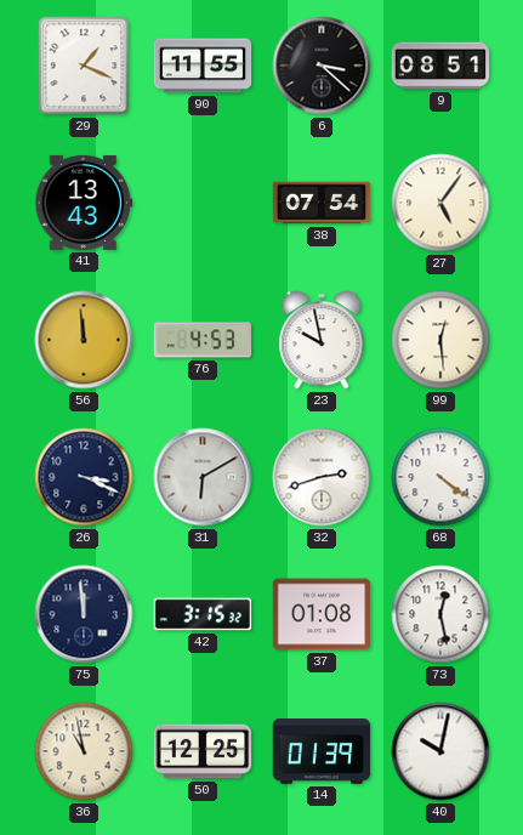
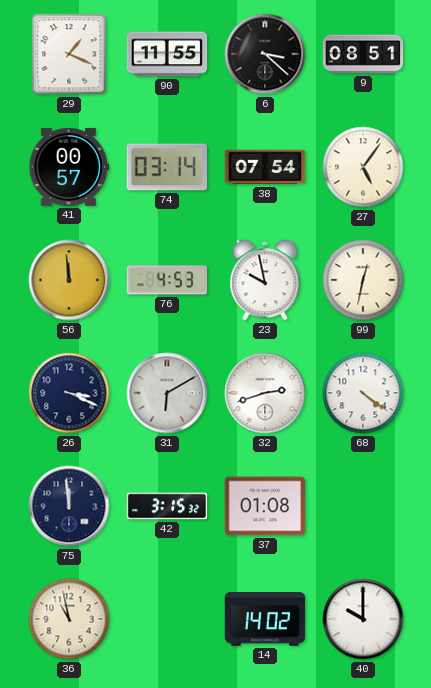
41: 13:43 -> 00:57 (69, 167)
74: none -> 03:14 (166, 167)
99: 12:29 -> 12:32 (363, 280)
73: 12:28 -> none (440, 614)
50: 12:25 -> none (203, 751)
14: 01:39 -> 14:02 (265, 619)
40: 10:02 -> 10:00 (363, 619)
